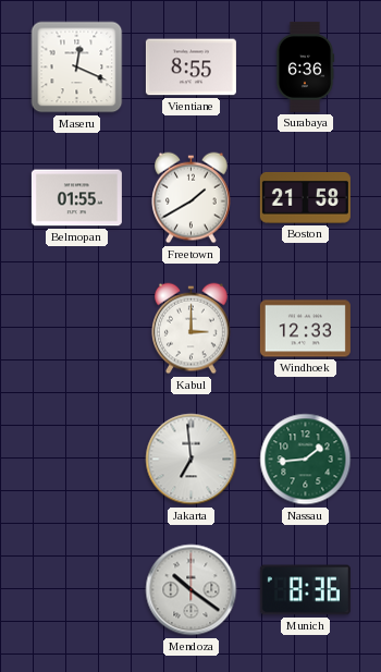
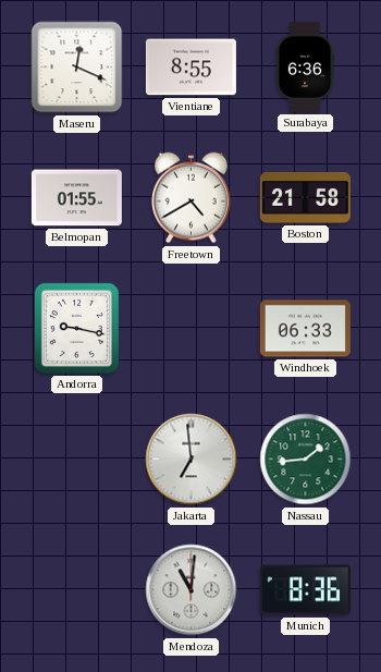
Freetown: 1:40 -> 4:40 (192, 198)
Andorra: none -> 9:17 (76, 328)
Kabul: 3:00 -> none (192, 329)
Windhoek: 12:33 -> 06:33 (305, 329)
Mendoza: 10:21 -> 11:01 (192, 590)
